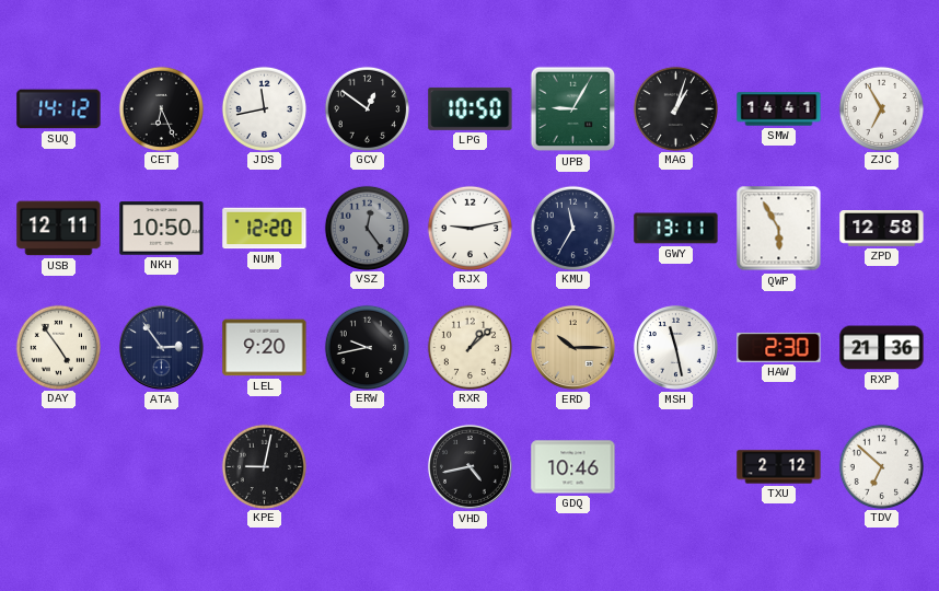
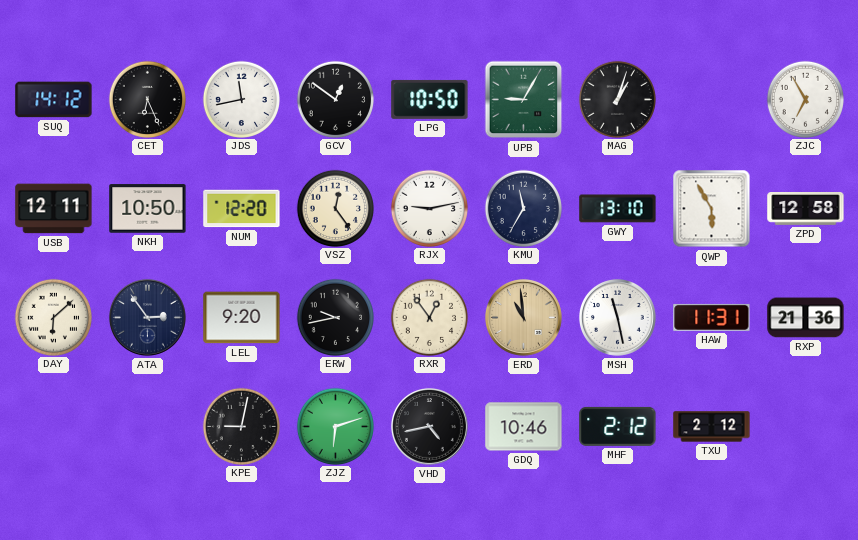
SMW: 14:41 -> none (779, 109)
VSZ dial: grey -> cream (335, 208)
GWY: 13:11 -> 13:10 (618, 209)
DAY: 4:54 -> 6:08 (53, 317)
RXR: 1:08 -> 12:54 (429, 317)
ERD: 10:15 -> 10:59 (523, 317)
HAW: 2:30 -> 11:31 (712, 317)
ZJZ: none -> 6:12 (335, 426)
MHF: none -> 2:12 (618, 426)
TDV: 6:52 -> none (881, 466)
